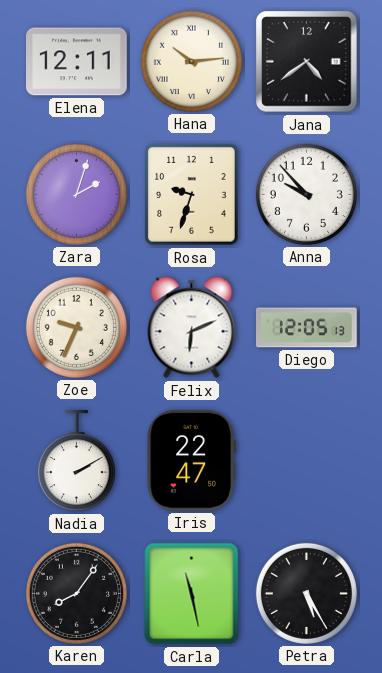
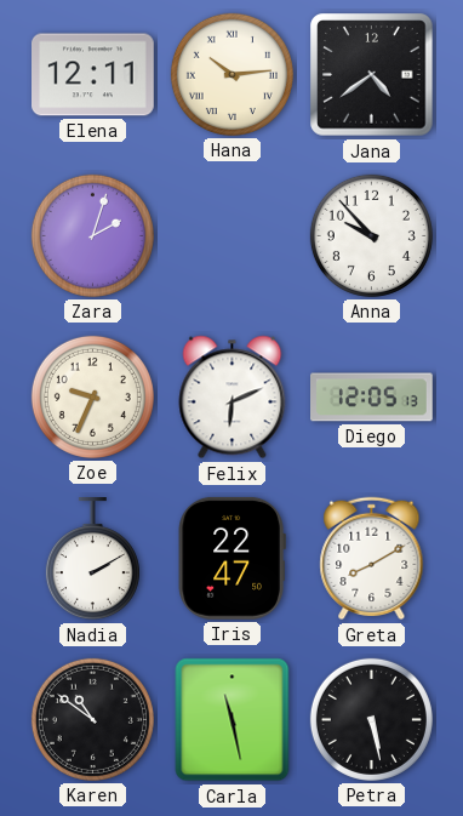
Rosa: 9:33 -> none (192, 195)
Greta: none -> 8:10 (372, 559)
Karen: 8:06 -> 10:51 (92, 719)
Petra: 5:25 -> 5:28 (371, 719)
